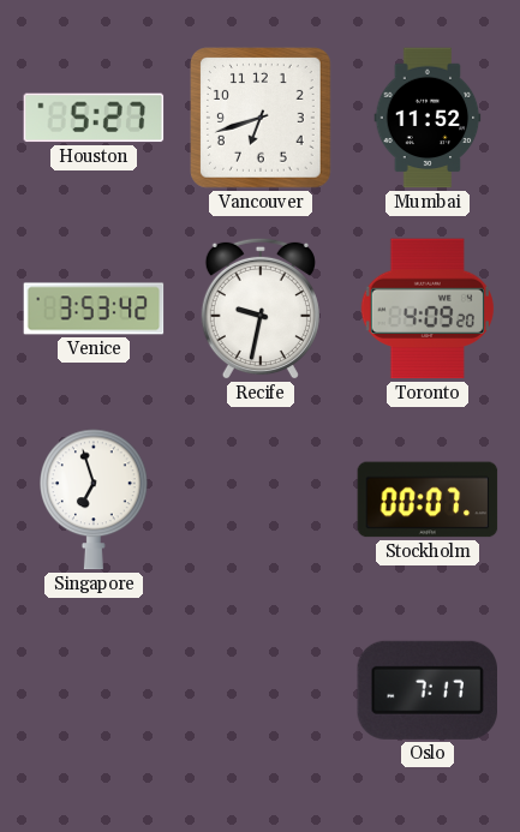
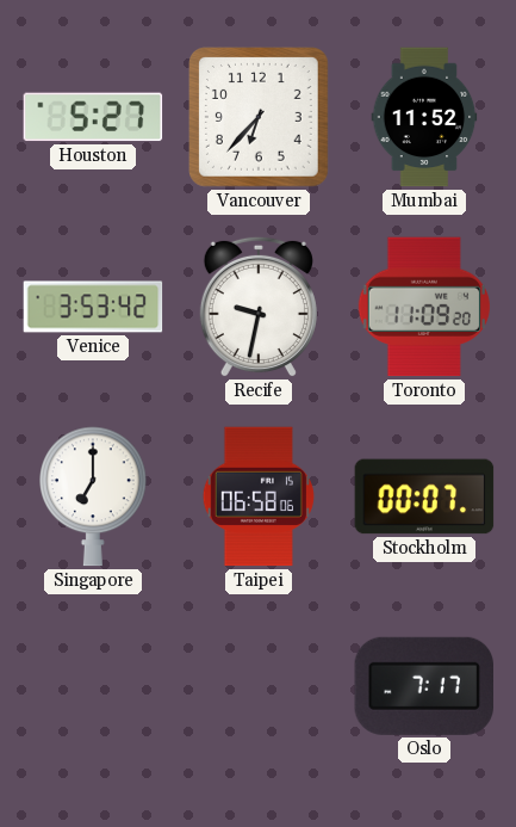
Vancouver: 6:42 -> 6:37 (260, 118)
Toronto: 4:09 -> 11:09 (424, 307)
Singapore: 6:57 -> 7:00 (94, 496)
Taipei: none -> 06:58 (259, 496)
